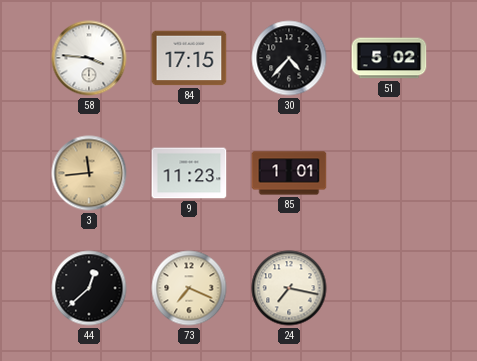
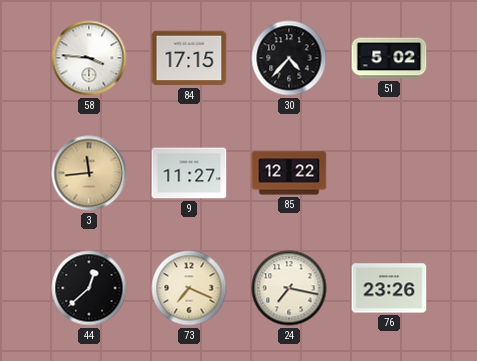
9: 11:23 -> 11:27 (189, 173)
85: 1:01 -> 12:22 (289, 173)
76: none -> 23:26 (389, 288)
